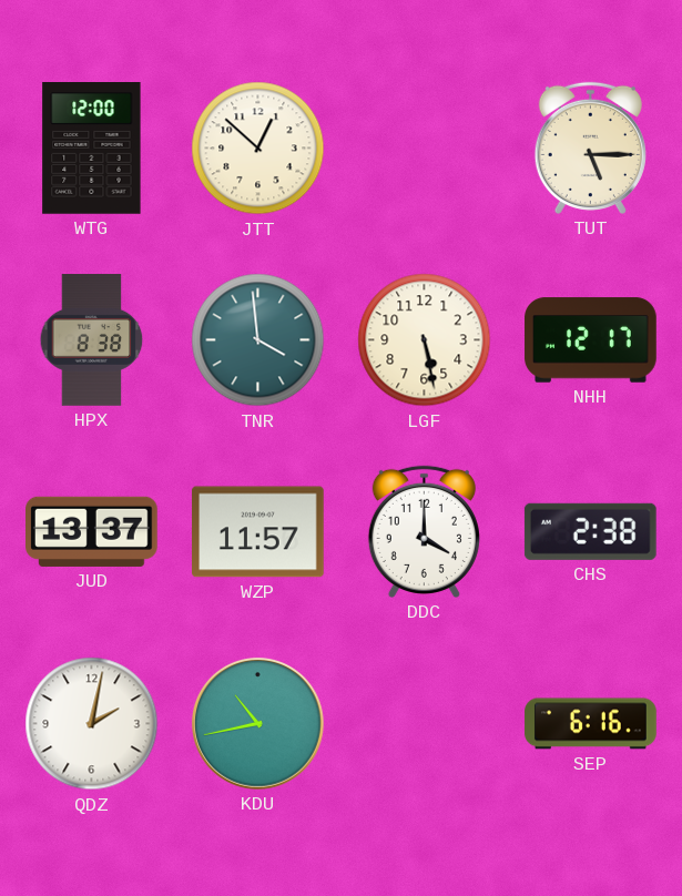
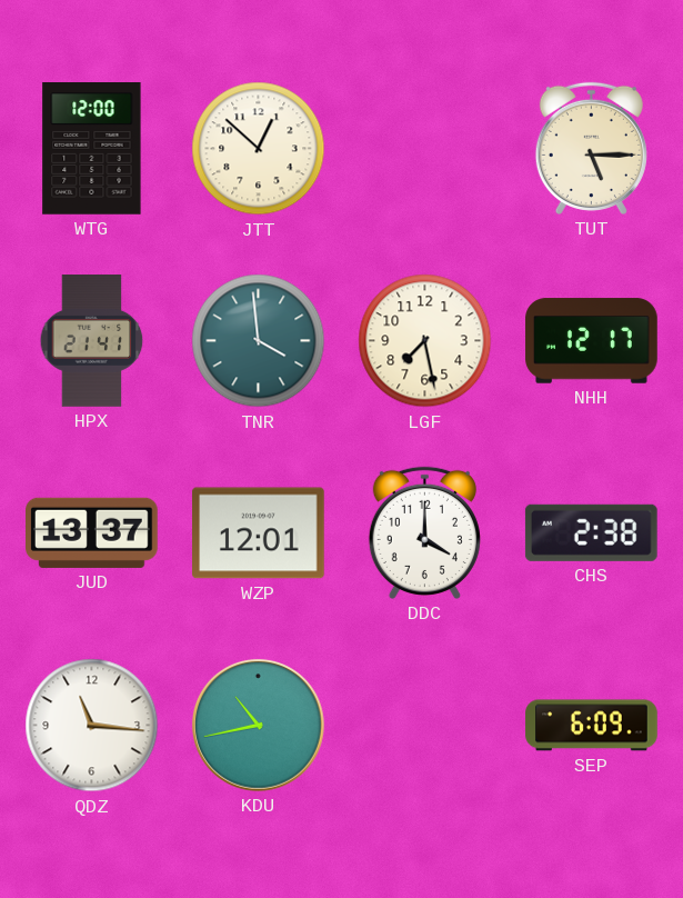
HPX: 8:38 -> 21:41 (92, 341)
LGF: 5:28 -> 7:28 (425, 341)
WZP: 11:57 -> 12:01 (259, 533)
QDZ: 2:02 -> 11:16 (92, 726)
SEP: 6:16 -> 6:09 (592, 726)
